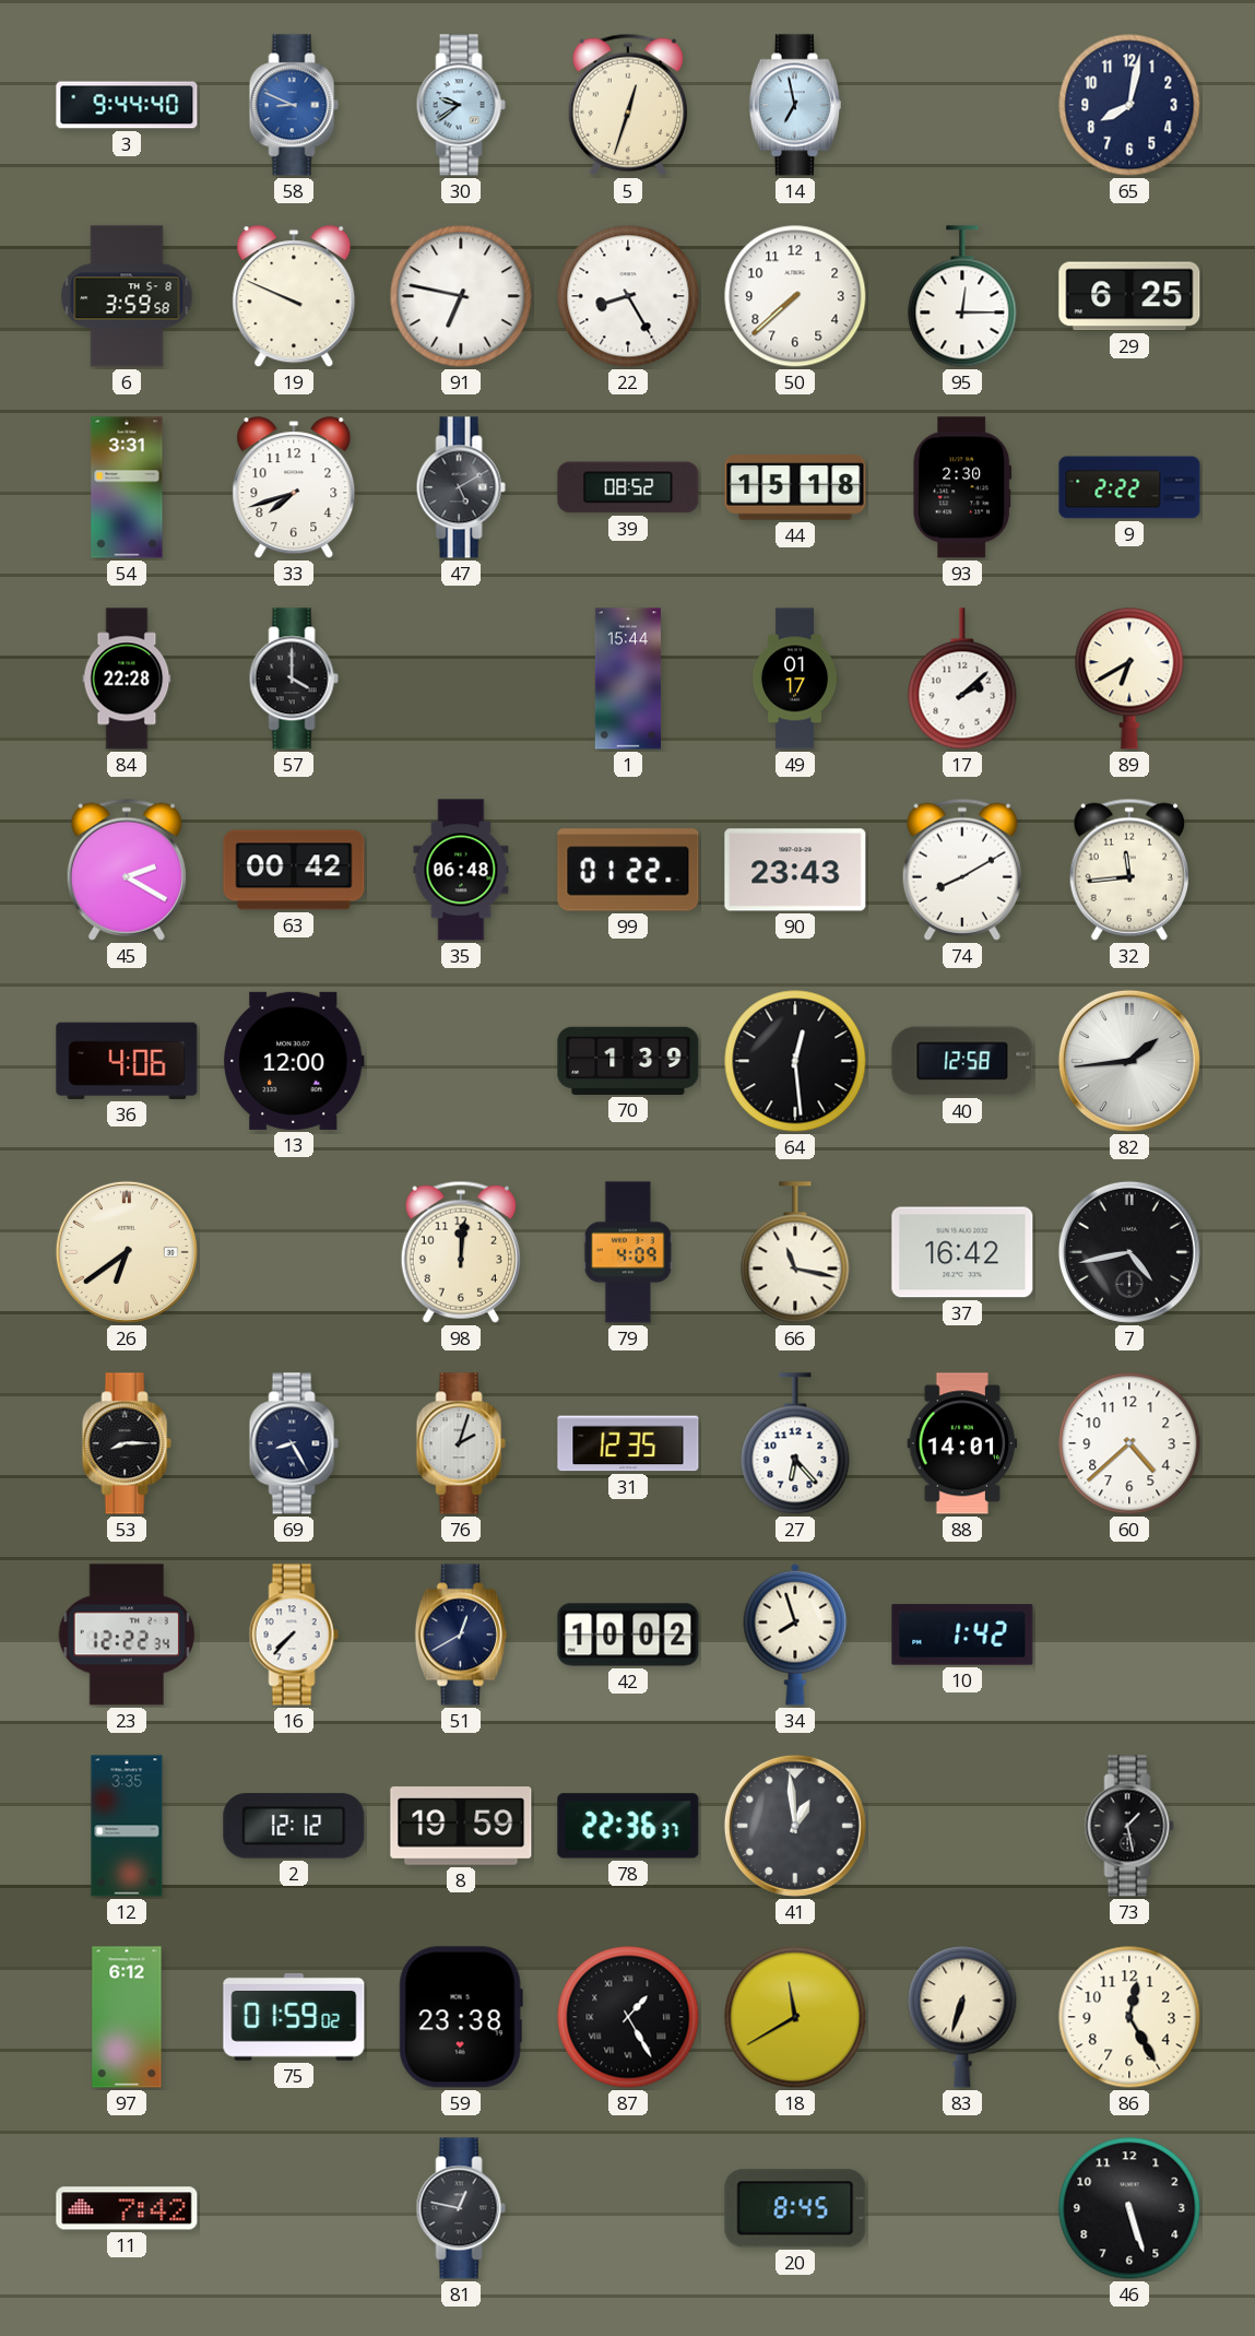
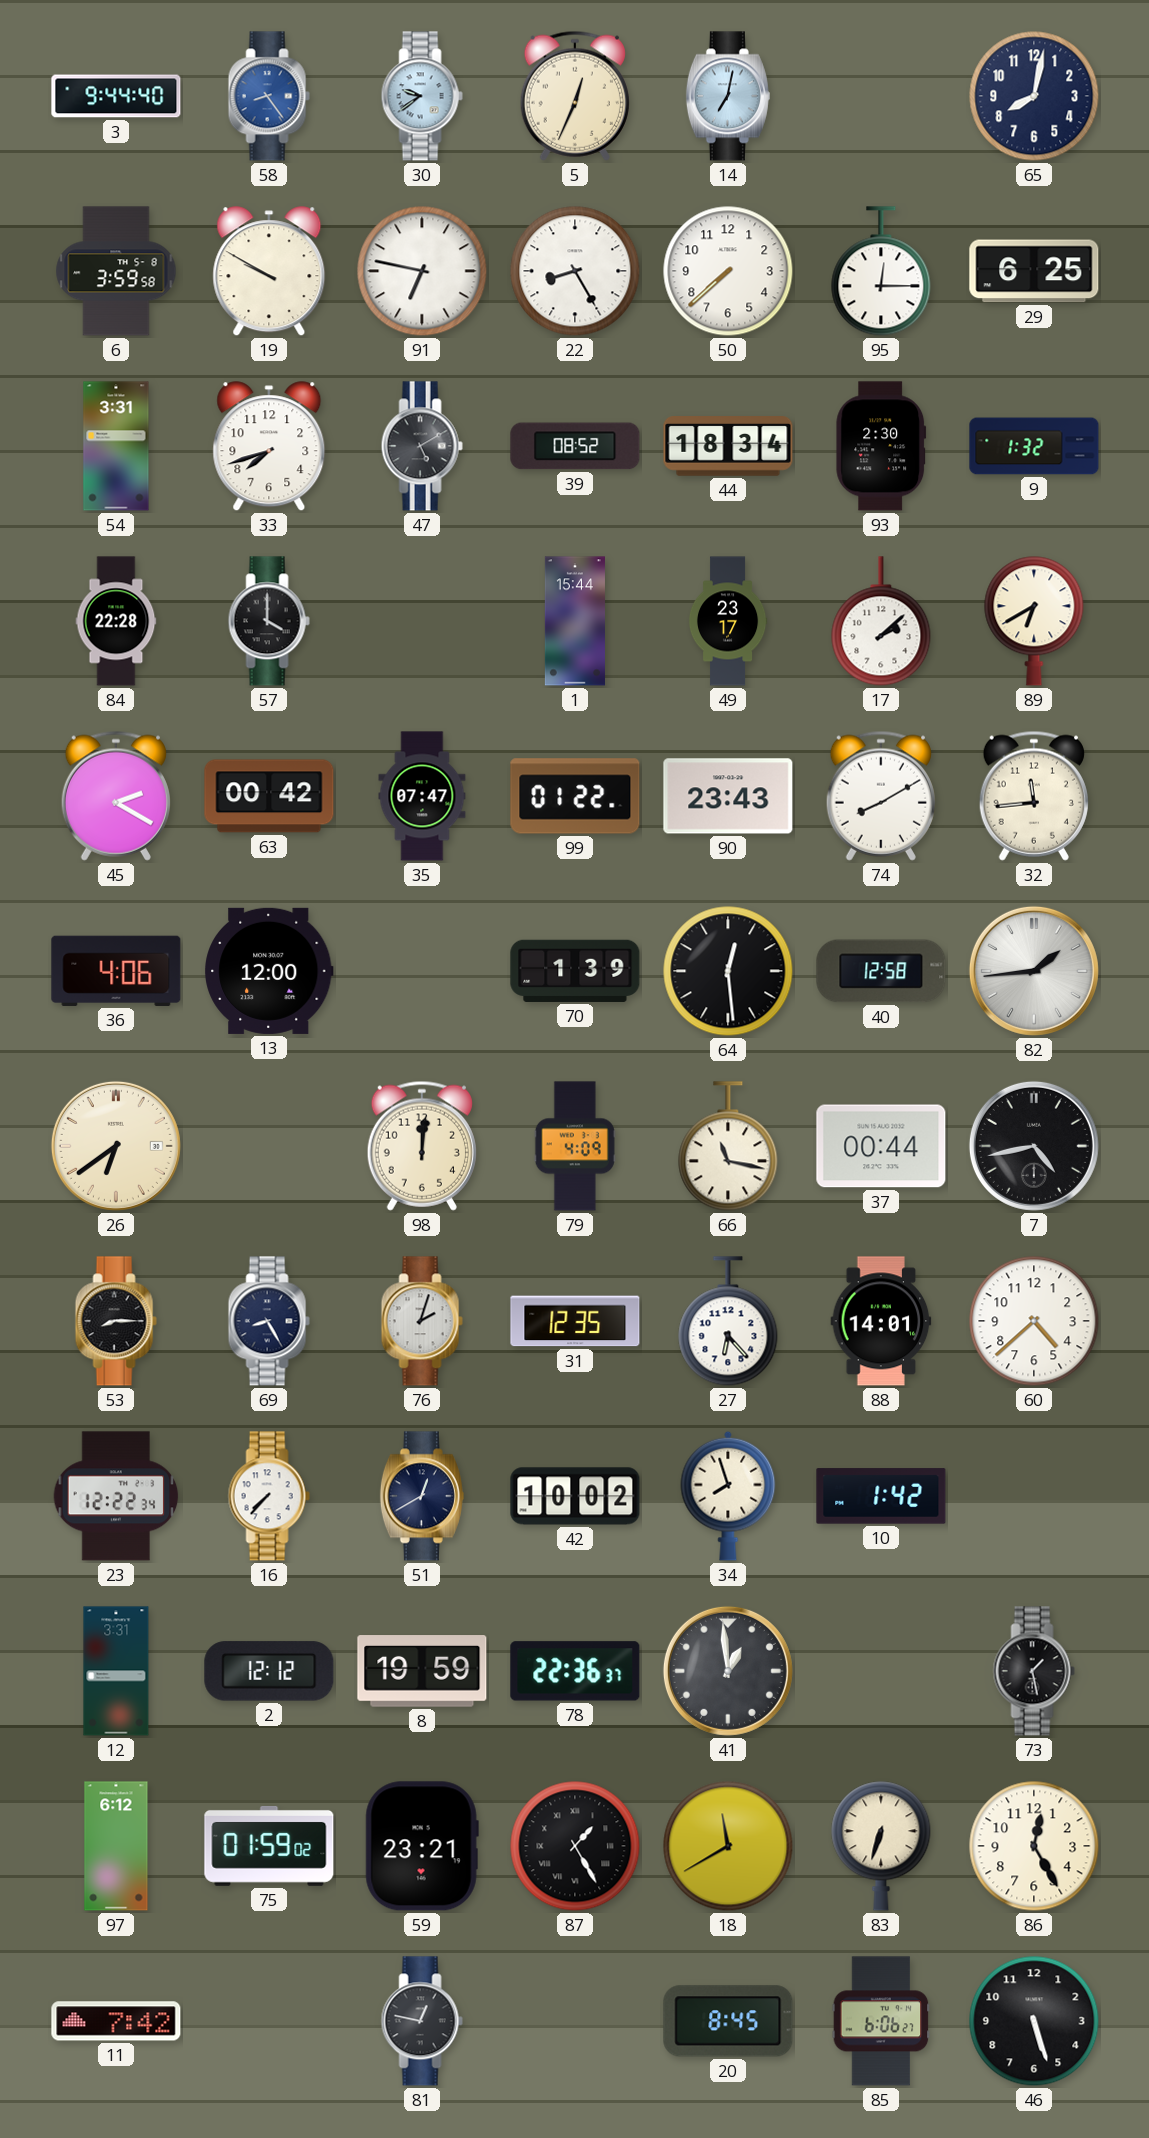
58: 8:49 -> 8:24 (269, 96)
5: 12:33 -> 12:34 (575, 96)
14: 6:58 -> 7:02 (728, 96)
19: 9:49 -> 9:50 (269, 272)
44: 15:18 -> 18:34 (728, 446)
9: 2:22 -> 1:32 (1034, 446)
49: 01:17 -> 23:17 (728, 621)
35: 06:48 -> 07:47 (422, 796)
37: 16:42 -> 00:44 (881, 1146)
12: 3:35 -> 3:31 (116, 1671)
59: 23:38 -> 23:21 (422, 1846)
85: none -> 6:06 (881, 2021)
